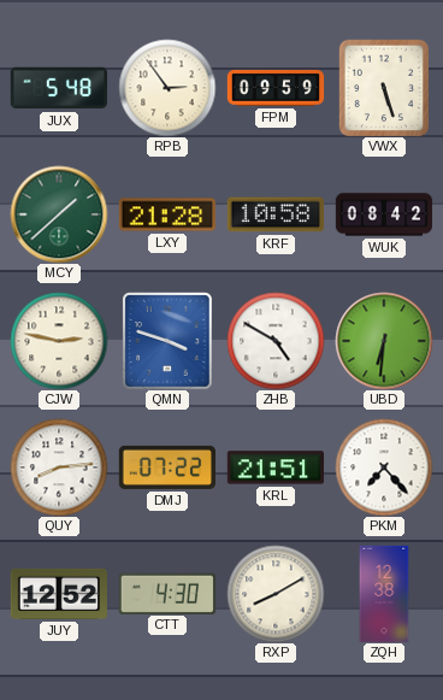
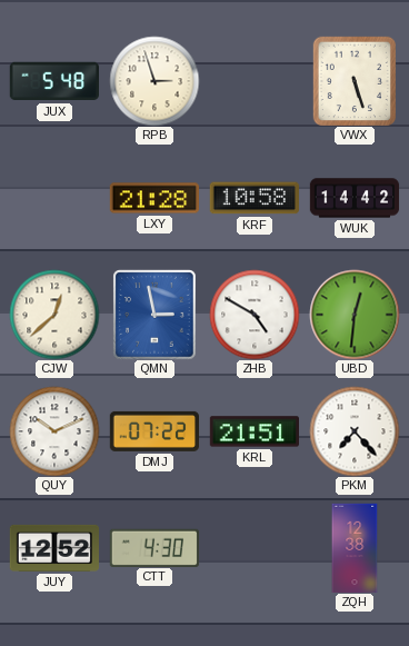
RPB: 2:54 -> 2:57 (154, 81)
FPM: 09:59 -> none (276, 88)
MCY: 1:38 -> none (59, 214)
WUK: 08:42 -> 14:42 (355, 198)
CJW: 2:47 -> 12:38 (54, 315)
QMN: 3:48 -> 2:58 (154, 315)
UBD: 6:31 -> 12:31 (355, 315)
QUY: 8:14 -> 10:11 (54, 431)
RXP: 8:10 -> none (276, 594)
